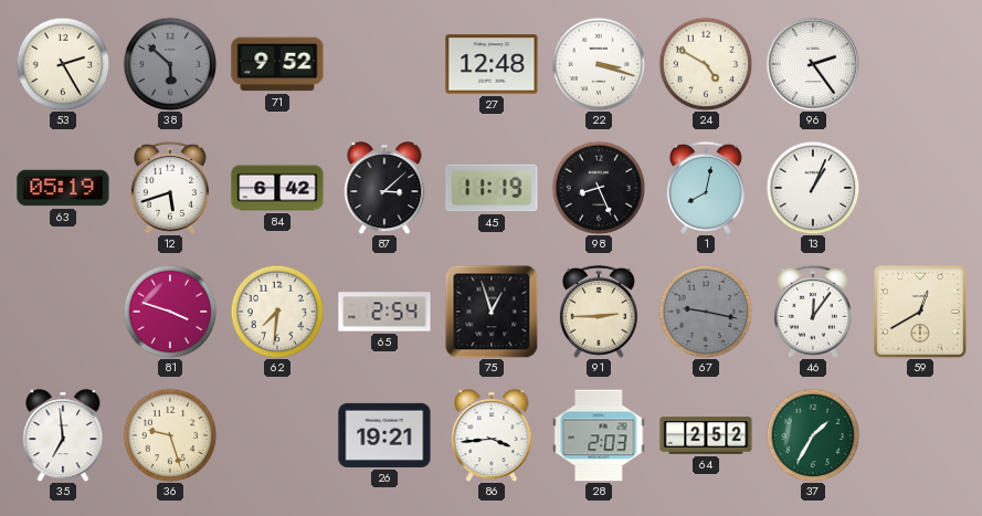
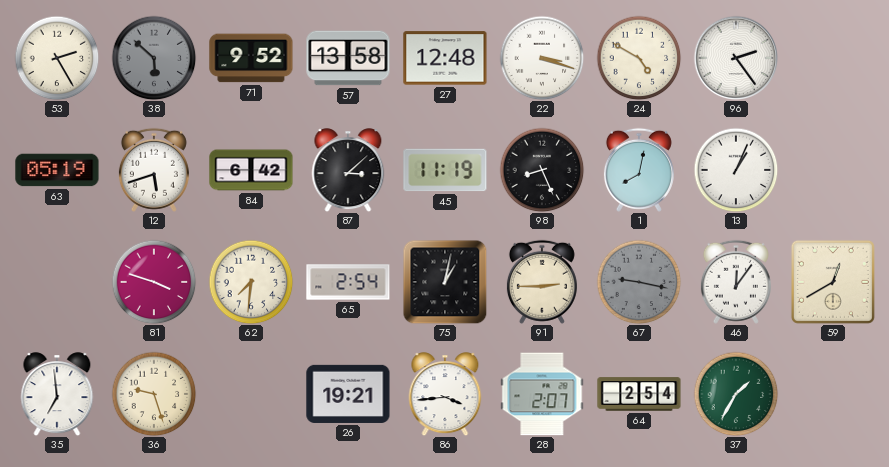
57: none -> 13:58 (348, 58)
75: 12:57 -> 1:02 (445, 282)
28: 2:03 -> 2:07 (542, 394)
64: 2:52 -> 2:54 (639, 394)
